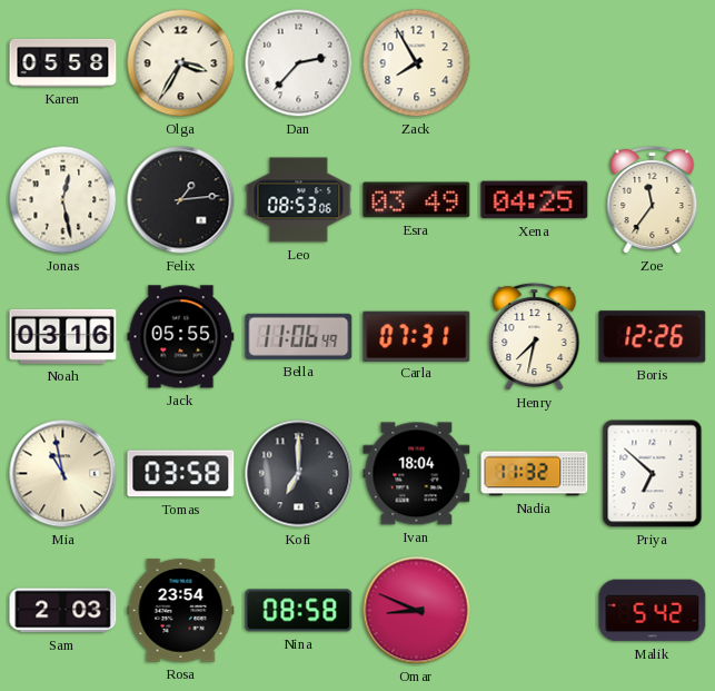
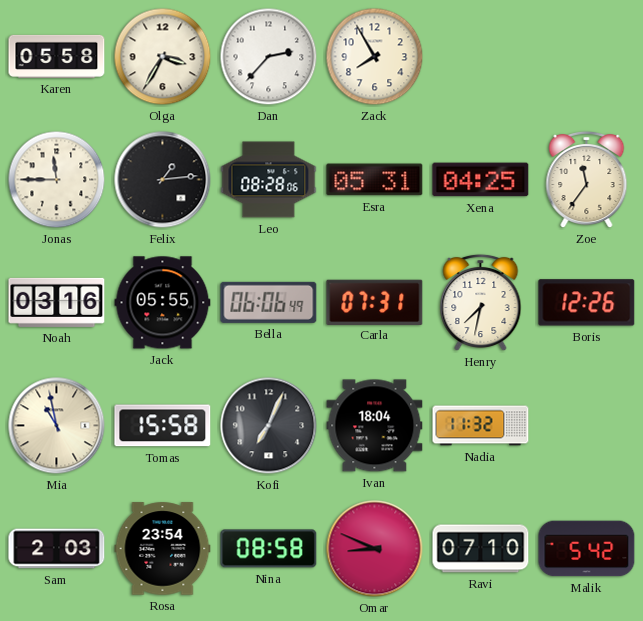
Jonas: 12:28 -> 11:45 (57, 180)
Leo: 08:53 -> 08:28 (269, 180)
Esra: 03:49 -> 05:31 (375, 180)
Bella: 11:06 -> 06:06 (269, 302)
Tomas: 03:58 -> 15:58 (163, 426)
Kofi: 7:00 -> 7:04 (269, 426)
Priya: 6:52 -> none (653, 474)
Ravi: none -> 07:10 (481, 549)
